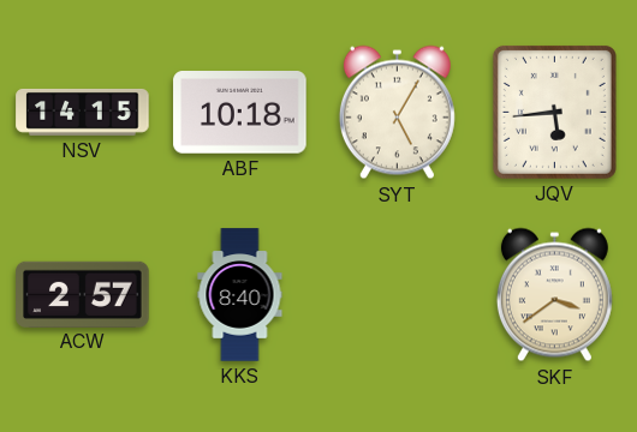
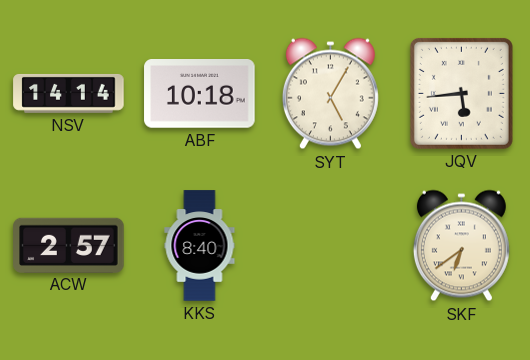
NSV: 14:15 -> 14:14 (69, 93)
SKF: 3:39 -> 6:39 (461, 246)
